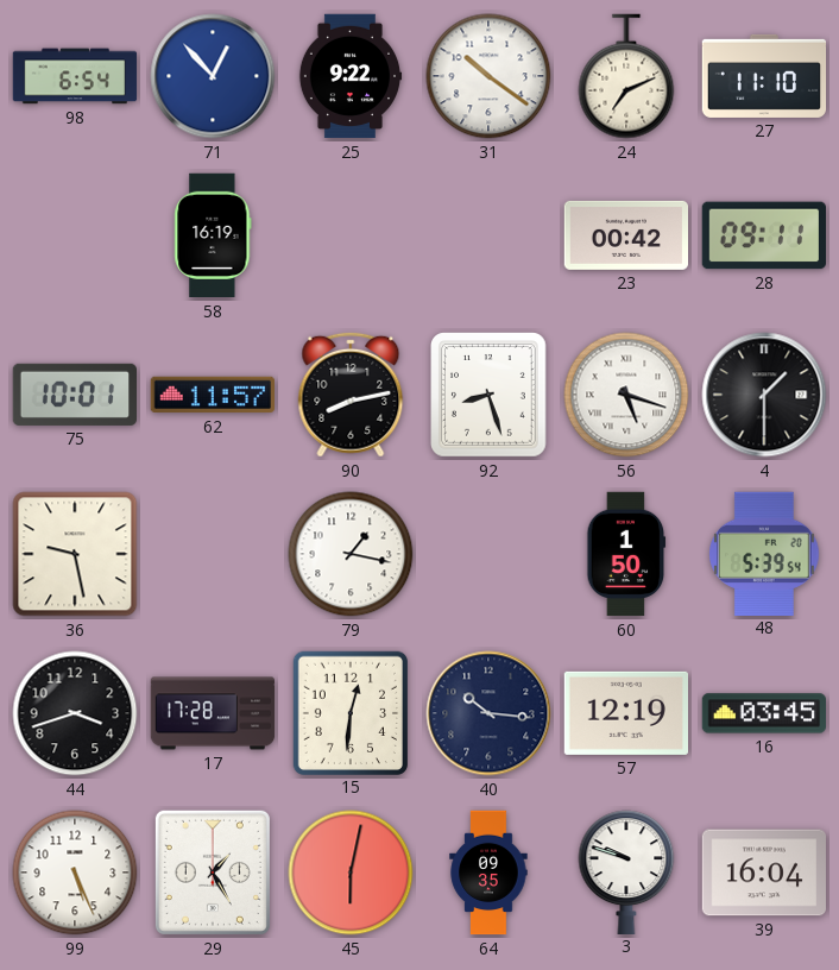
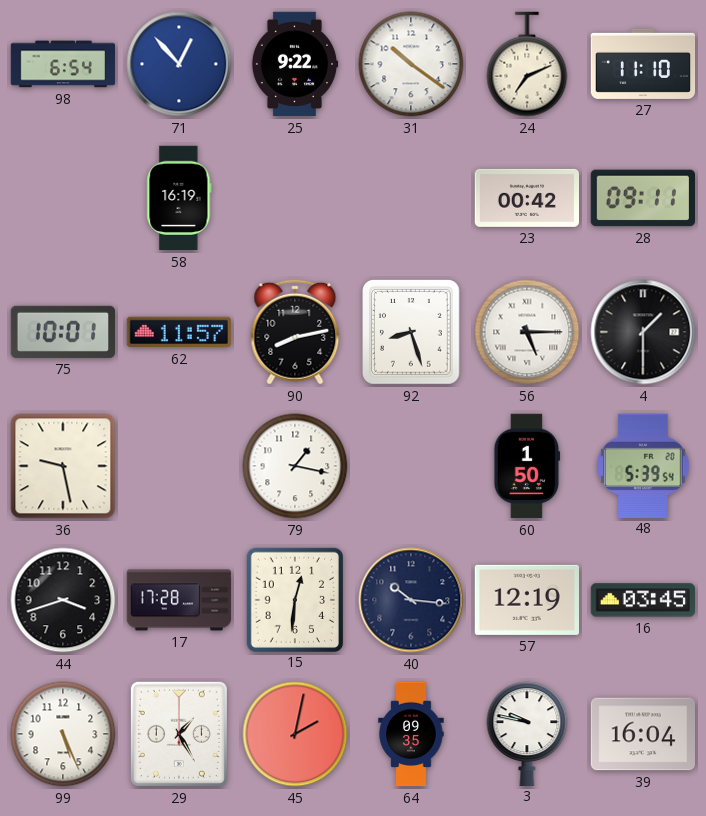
56: 5:18 -> 5:15 (527, 332)
45: 6:02 -> 2:02 (295, 734)
3: 9:48 -> 9:47 (527, 733)
